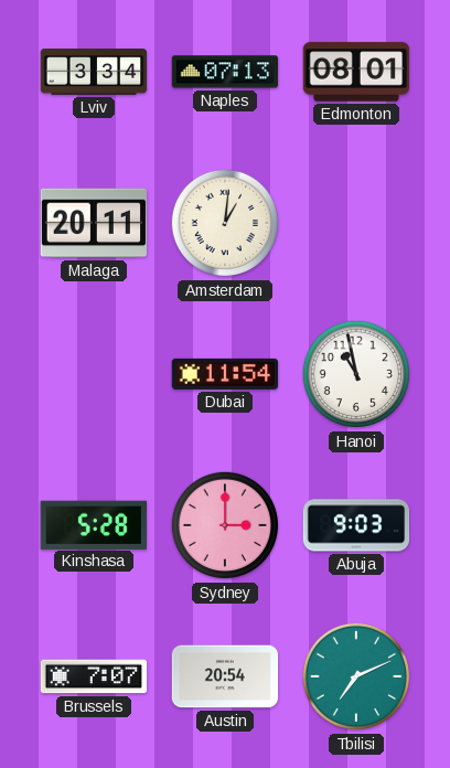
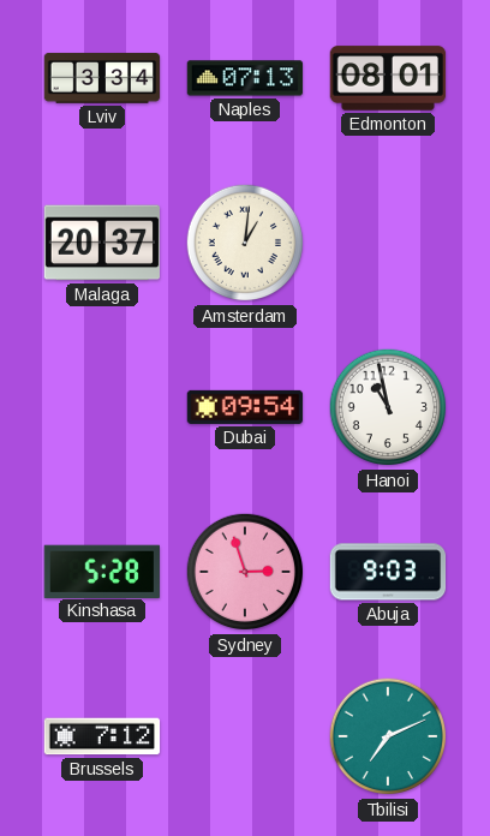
Malaga: 20:11 -> 20:37 (101, 243)
Dubai: 11:54 -> 09:54 (245, 407)
Sydney: 3:00 -> 2:57 (245, 572)
Brussels: 7:07 -> 7:12 (102, 736)
Austin: 20:54 -> none (225, 676)
